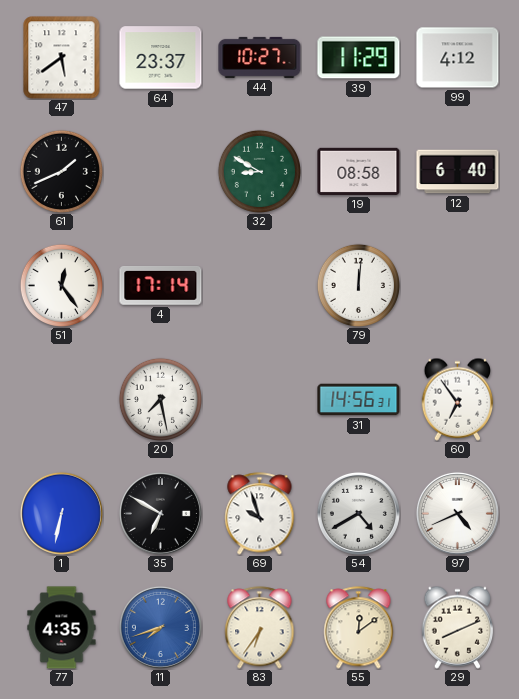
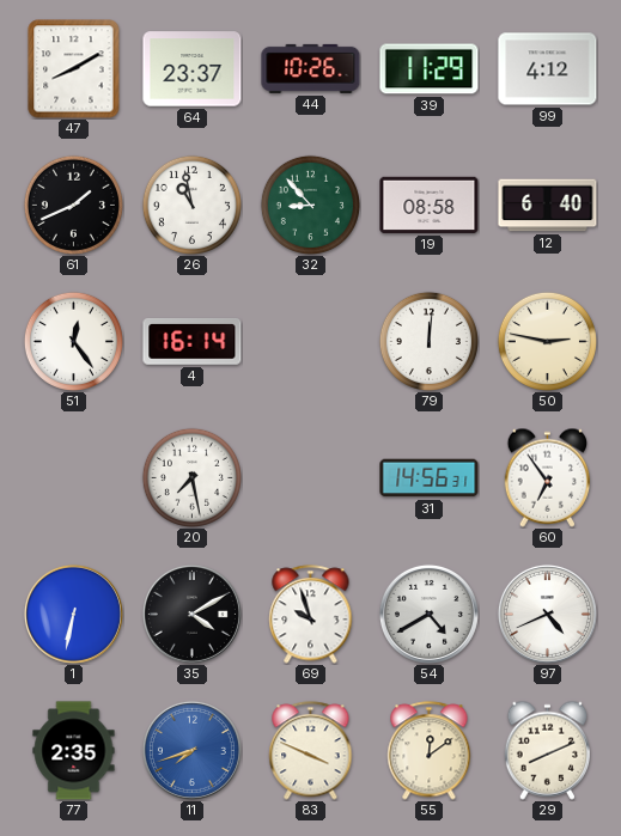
47: 5:39 -> 8:10 (74, 69)
44: 10:27 -> 10:26 (311, 68)
26: none -> 10:58 (191, 205)
32: 8:50 -> 8:53 (310, 205)
4: 17:14 -> 16:14 (193, 342)
50: none -> 2:47 (547, 341)
35: 6:50 -> 4:10 (191, 614)
77: 4:35 -> 2:35 (74, 751)
83: 6:36 -> 3:49 (311, 751)
